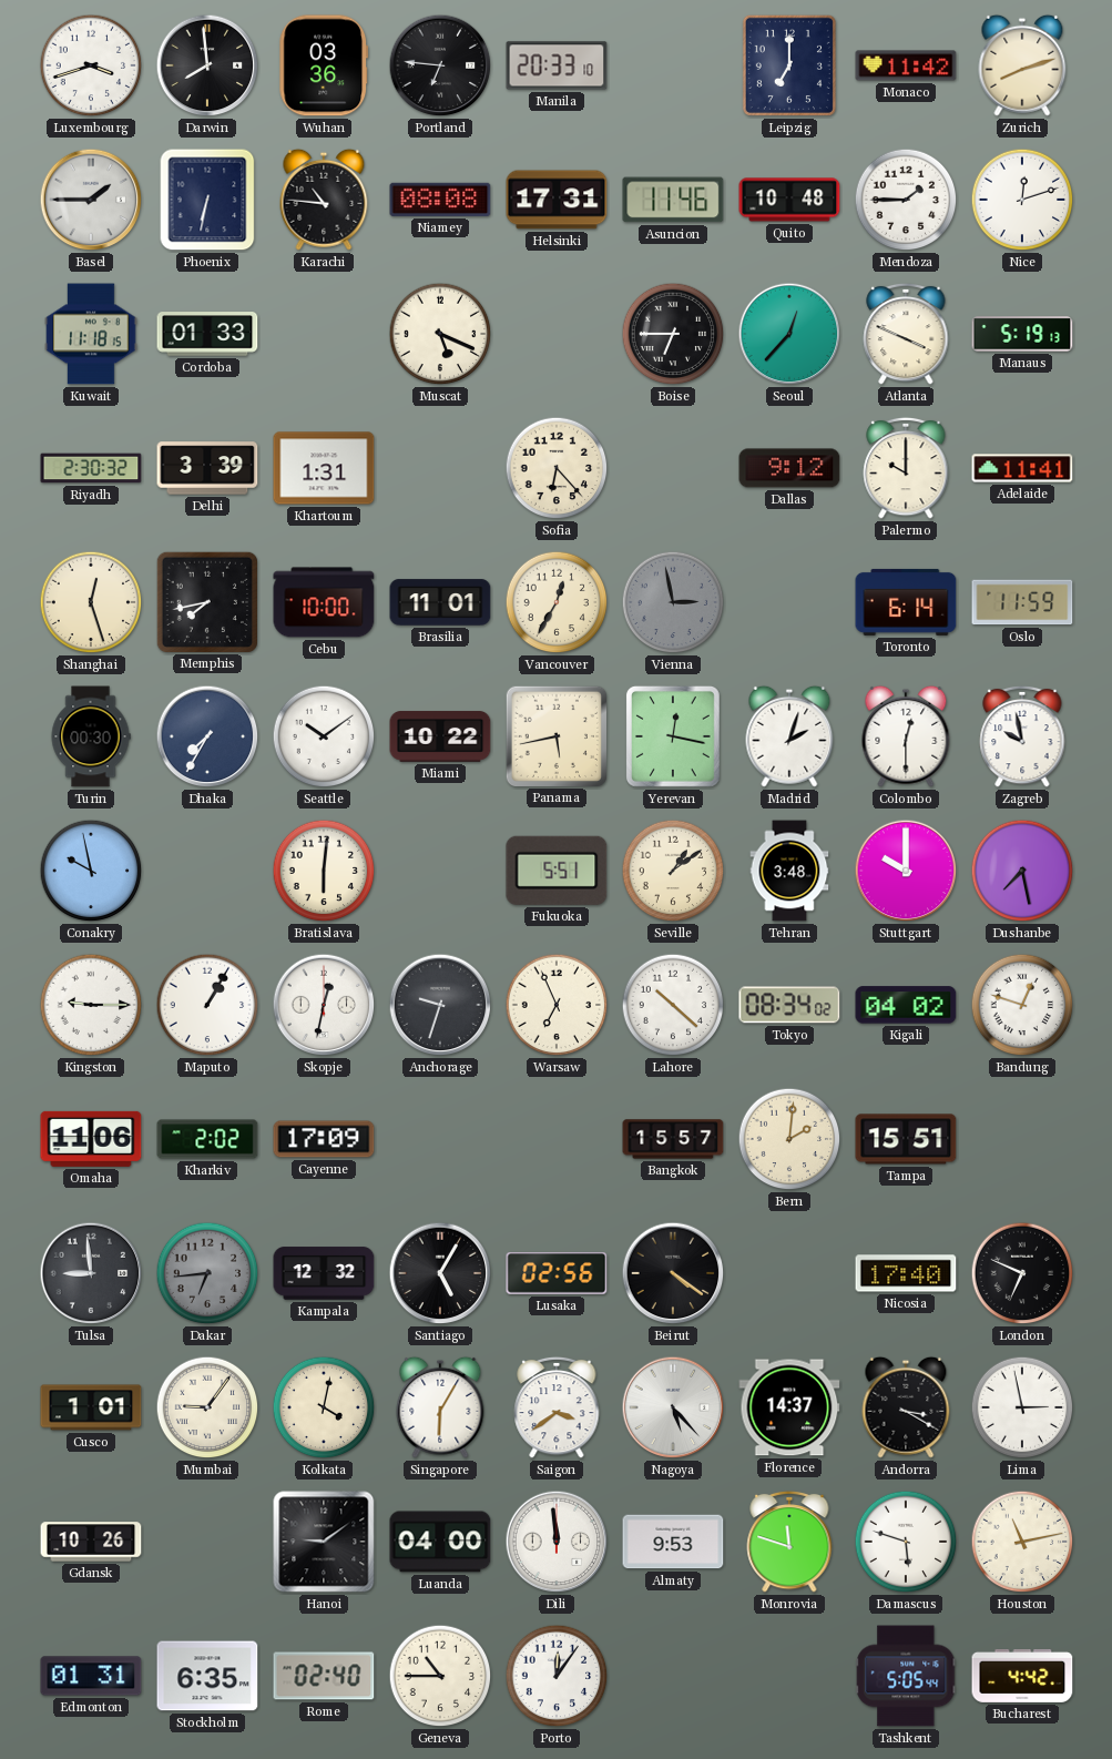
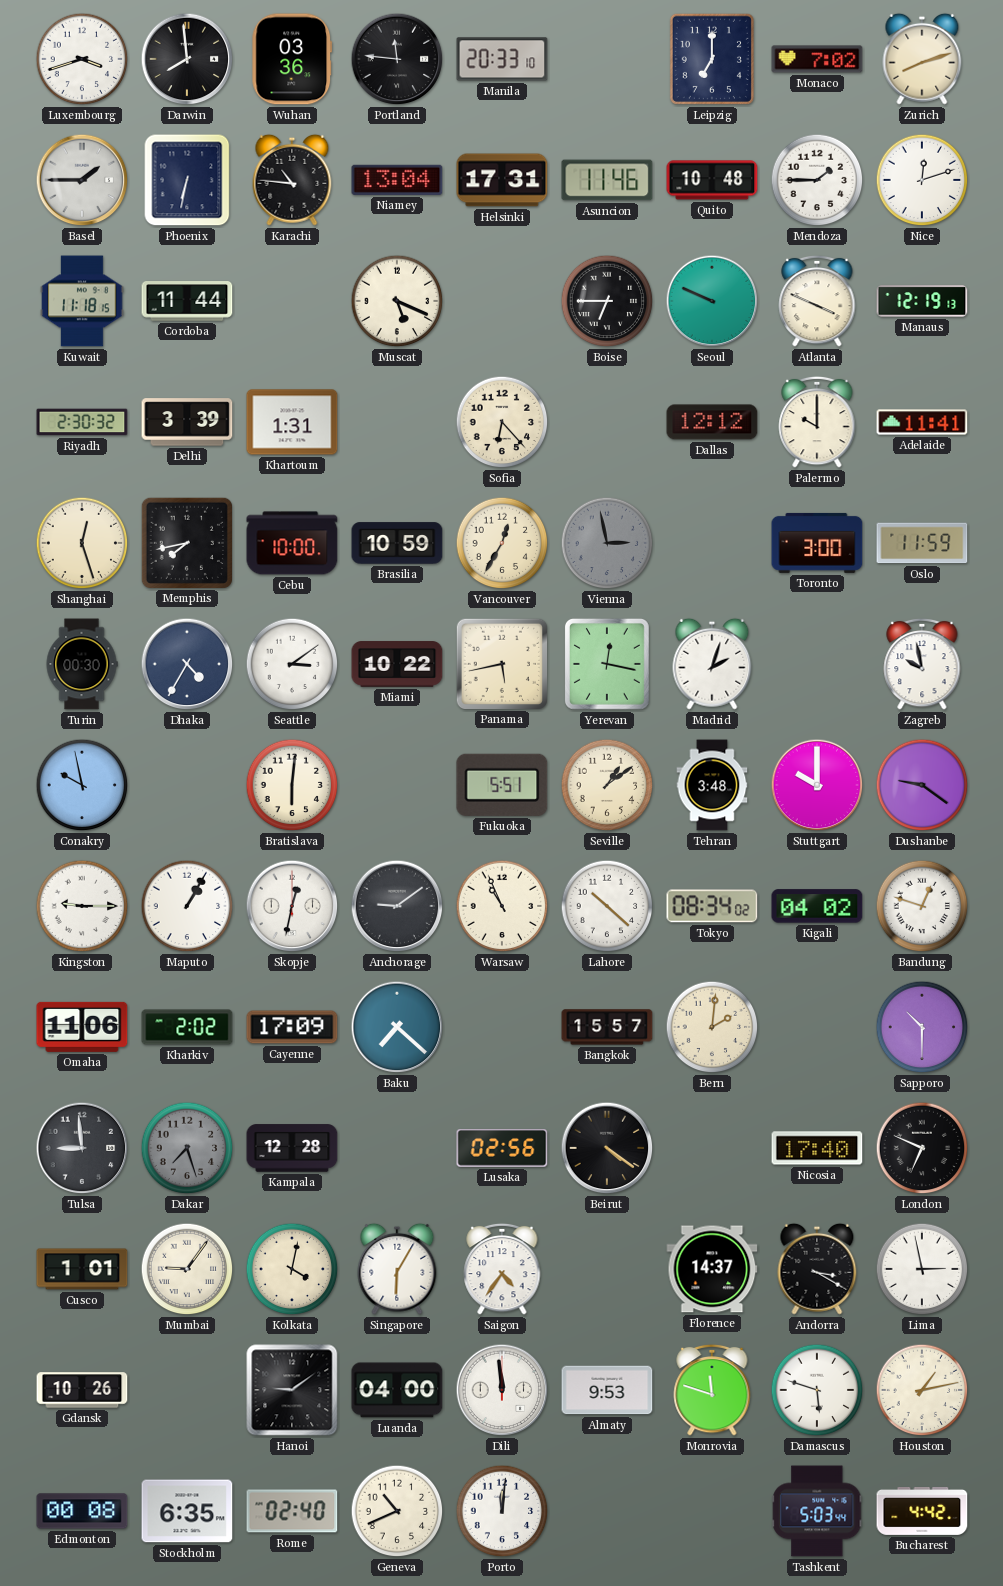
Portland: 6:46 -> 11:46 (397, 59)
Monaco: 11:42 -> 7:02 (817, 59)
Niamey: 08:08 -> 13:04 (397, 180)
Cordoba: 01:33 -> 11:44 (187, 301)
Seoul: 12:37 -> 9:49 (712, 301)
Manaus: 5:19 -> 12:19 (922, 301)
Dallas: 9:12 -> 12:12 (712, 422)
Brasilia: 11:01 -> 10:59 (397, 543)
Toronto: 6:14 -> 3:00 (817, 543)
Dhaka: 7:35 -> 4:35 (187, 664)
Seattle: 10:09 -> 3:09 (292, 664)
Colombo: 12:30 -> none (906, 736)
Dushanbe: 7:28 -> 9:21 (922, 785)
Anchorage: 9:33 -> 9:09 (397, 906)
Warsaw: 6:56 -> 10:56 (502, 906)
Baku: none -> 7:22 (397, 1027)
Tampa: 15:51 -> none (906, 1139)
Sapporo: none -> 10:30 (922, 1027)
Dakar: 6:44 -> 7:27 (187, 1148)
Kampala: 12:32 -> 12:28 (292, 1148)
Santiago: 5:05 -> none (440, 1273)
Saigon: 3:39 -> 4:36 (502, 1269)
Nagoya: 5:23 -> none (673, 1407)
Houston: 11:13 -> 1:13 (922, 1390)
Edmonton: 01:31 -> 00:08 (82, 1511)
Geneva: 10:45 -> 10:41 (397, 1511)
Porto: 12:06 -> 12:01 (502, 1511)
Tashkent: 5:05 -> 5:03 (817, 1511)
